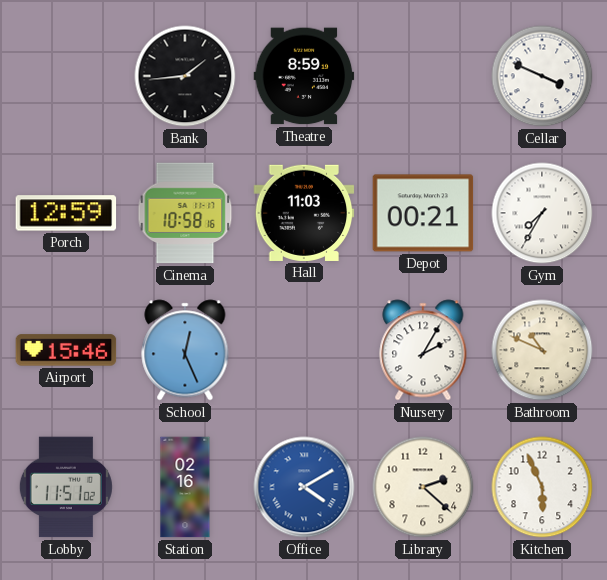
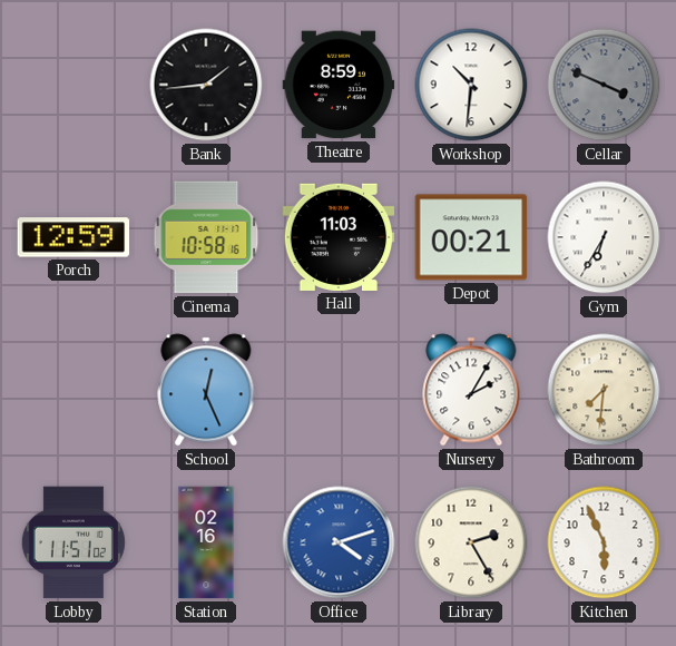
Workshop: none -> 10:31 (471, 85)
Cellar dial: white -> grey (604, 85)
Gym: 7:35 -> 6:35 (604, 237)
Airport: 15:46 -> none (66, 350)
Bathroom: 10:49 -> 7:31 (604, 390)
Office: 4:10 -> 4:12 (339, 542)
Library: 2:22 -> 2:25 (471, 542)
